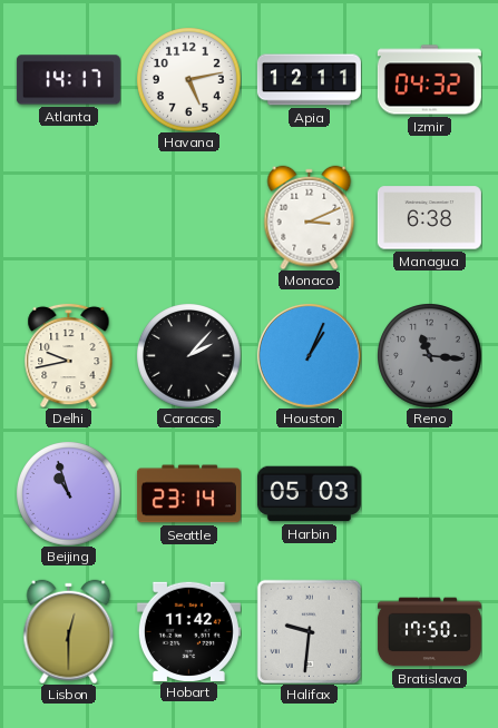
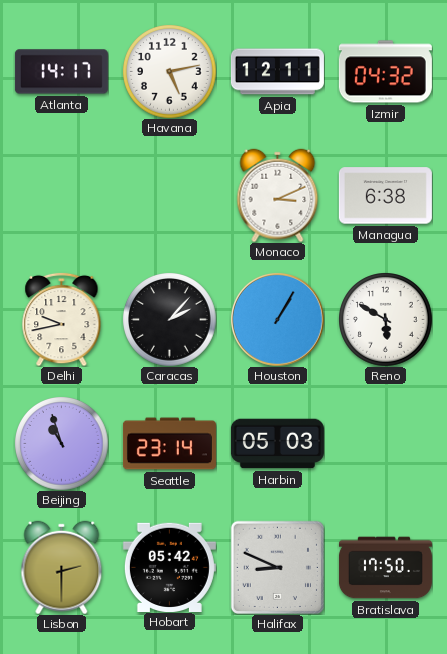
Houston: 1:04 -> 1:05 (277, 319)
Reno: 11:16 -> 5:50 (385, 319)
Reno dial: grey -> white (385, 319)
Lisbon: 12:30 -> 2:30 (62, 567)
Hobart: 11:42 -> 05:42 (169, 567)
Halifax: 9:31 -> 8:49 (277, 567)
